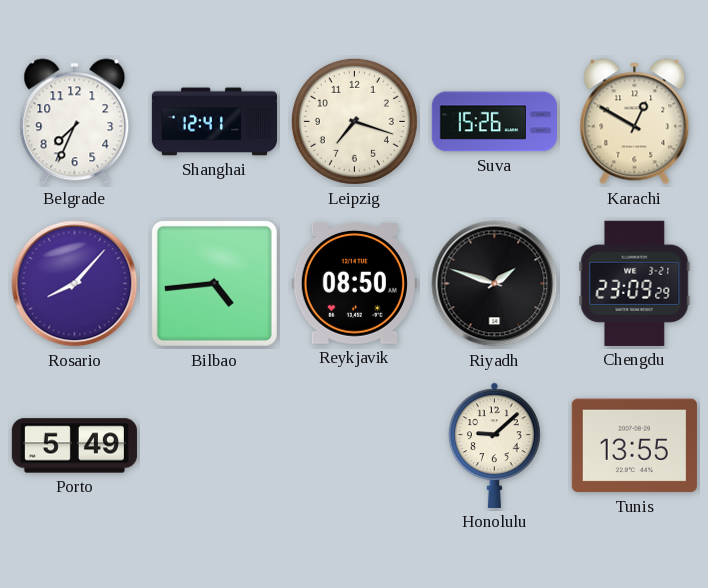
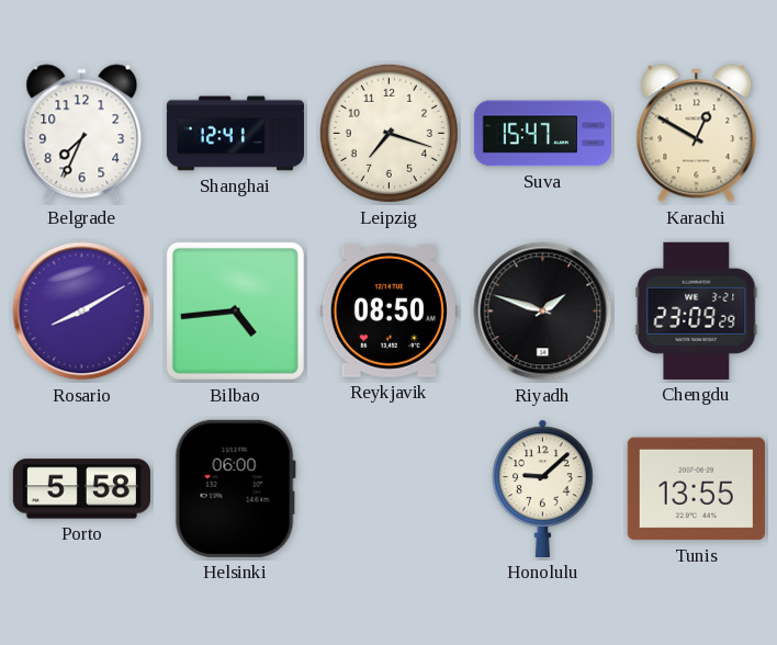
Suva: 15:26 -> 15:47 (542, 134)
Rosario: 8:07 -> 8:10 (82, 312)
Porto: 5:49 -> 5:58 (81, 489)
Helsinki: none -> 06:00 (235, 488)
